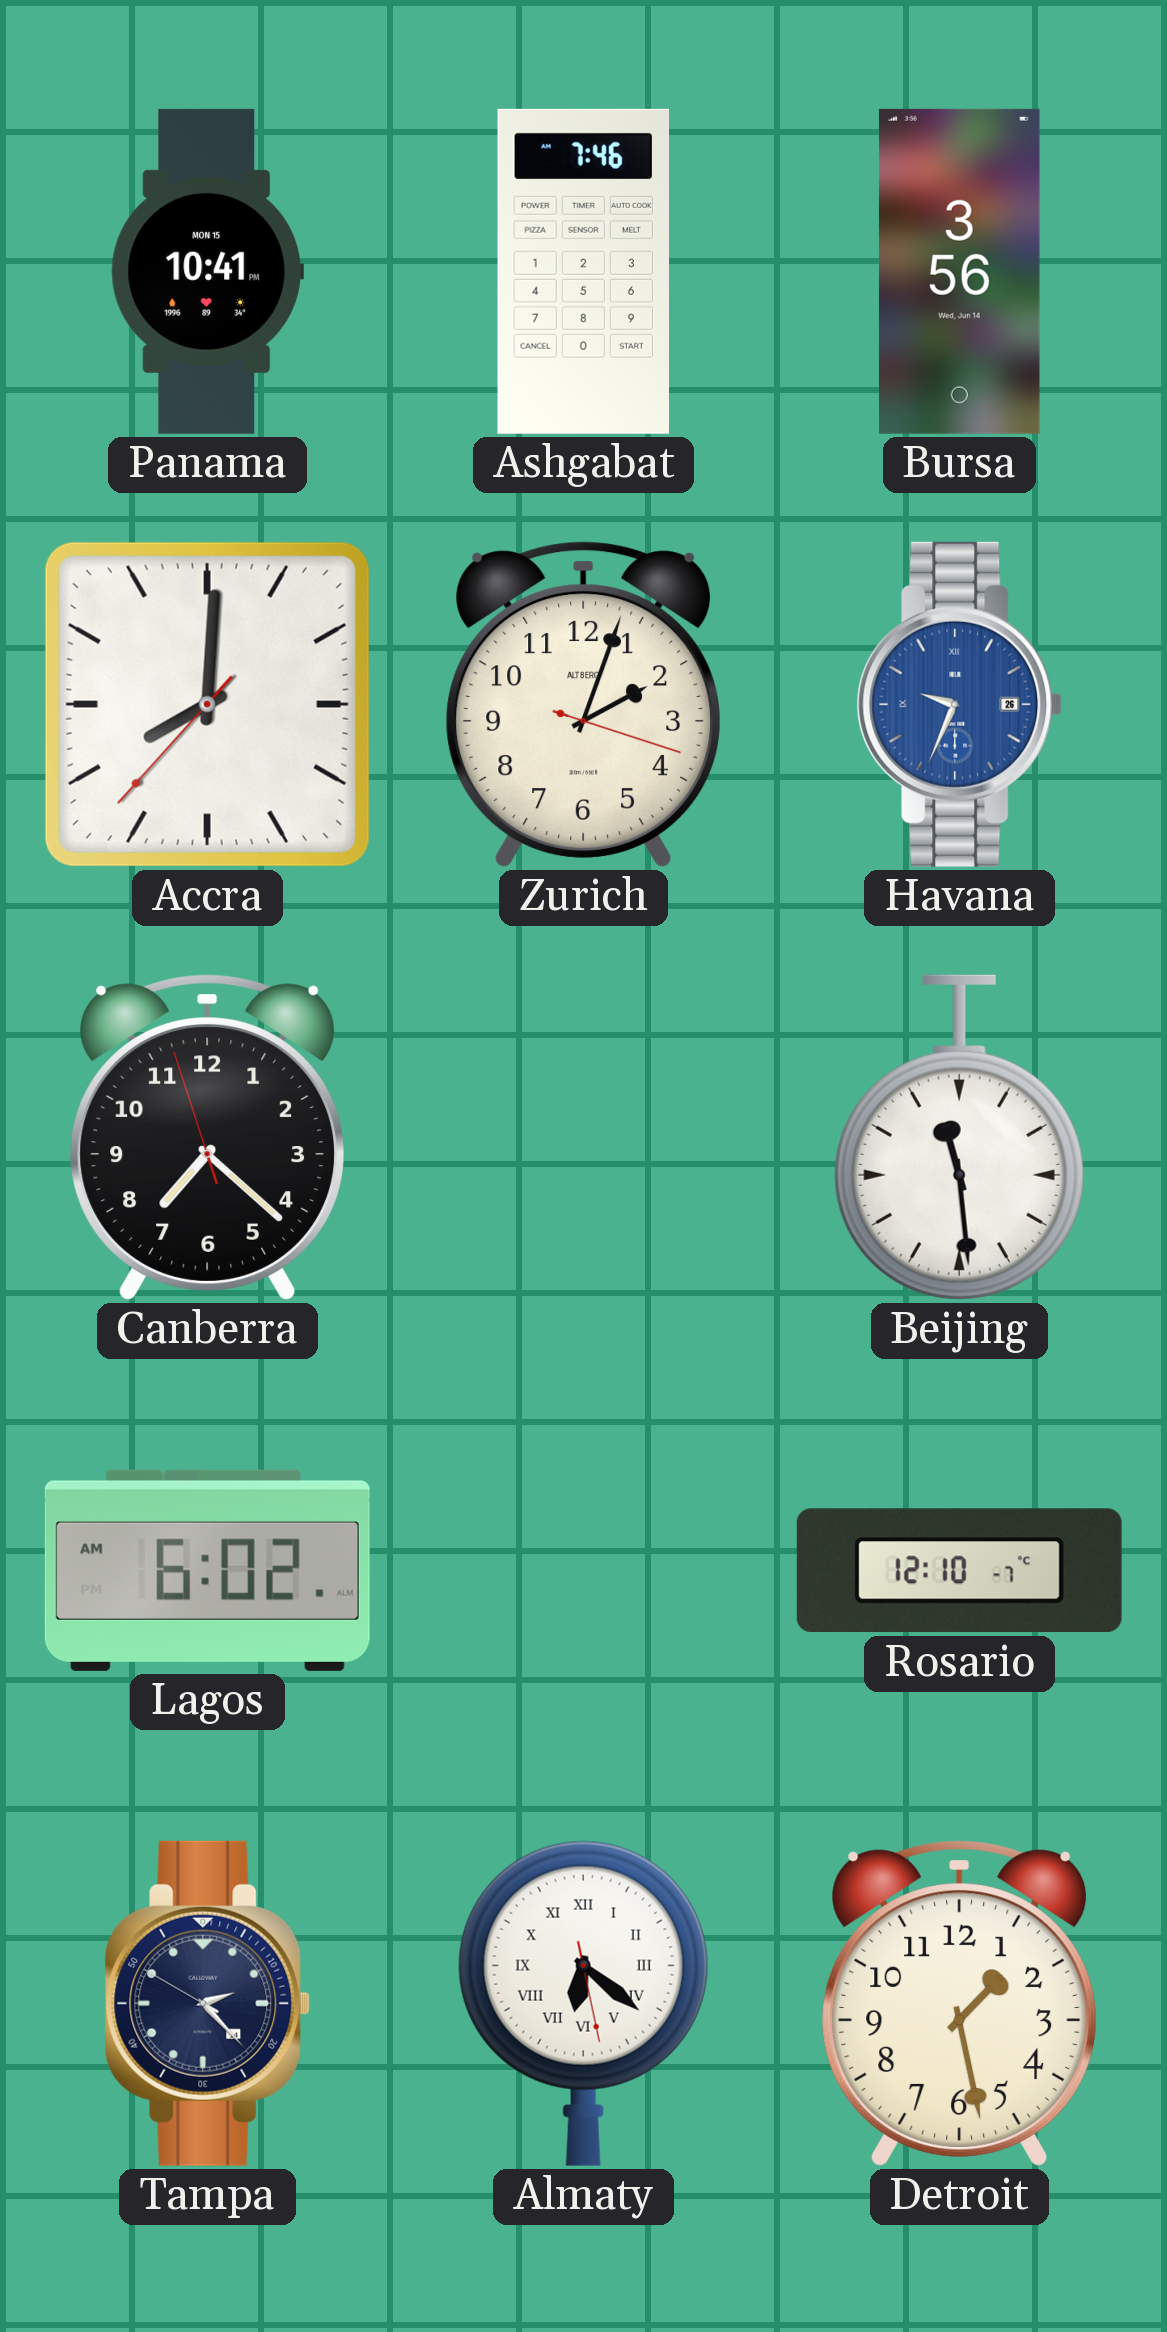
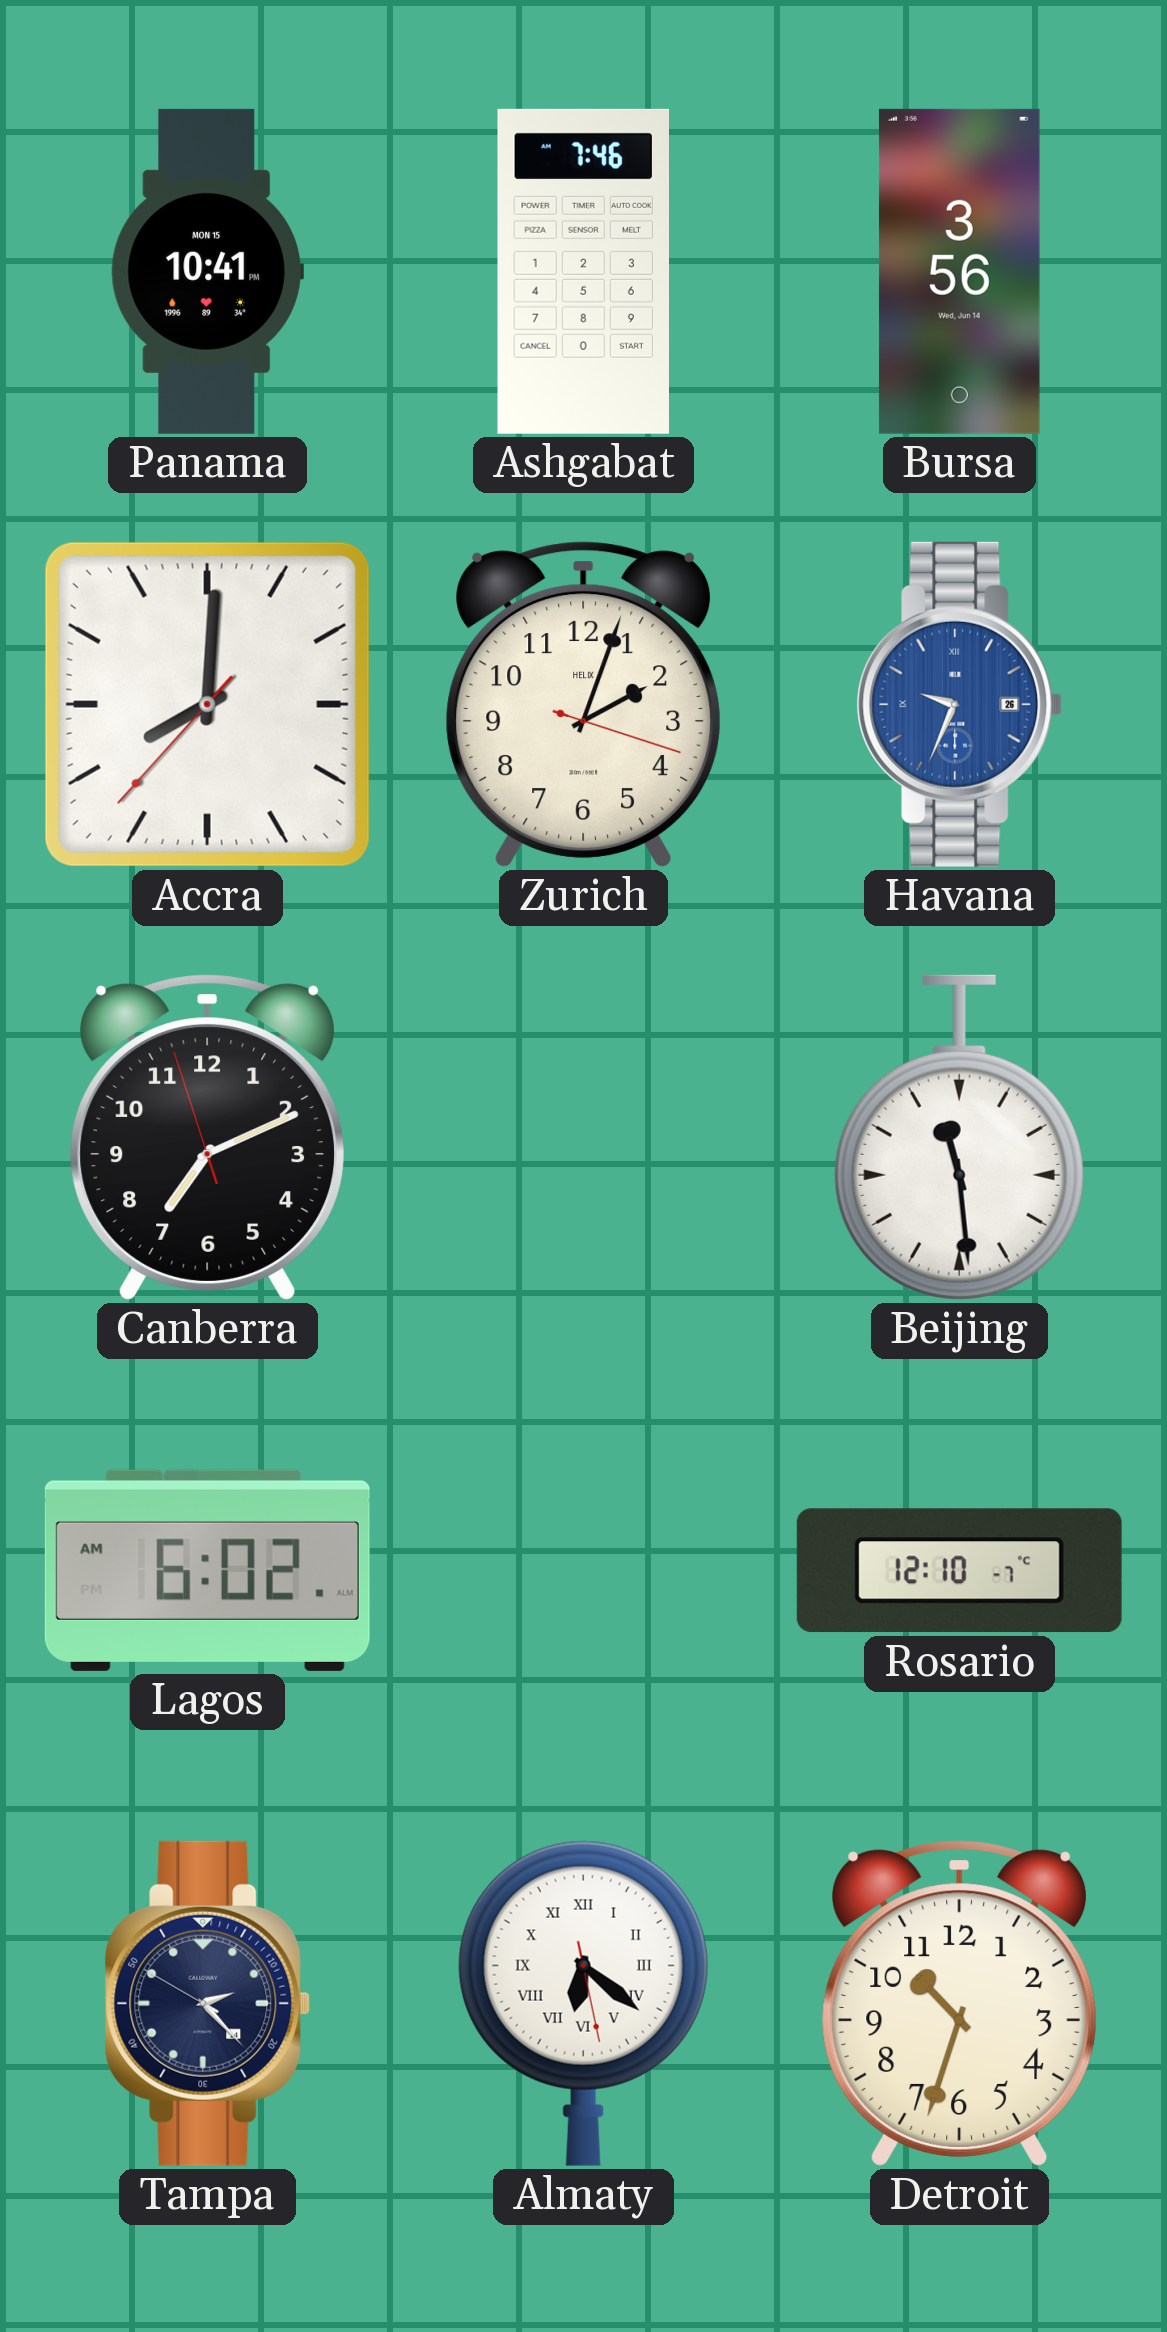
Zurich brand: ALTBERG -> HELIX (583, 704)
Canberra: 7:21 -> 7:10 (207, 1137)
Detroit: 1:28 -> 10:33 (959, 2003)
